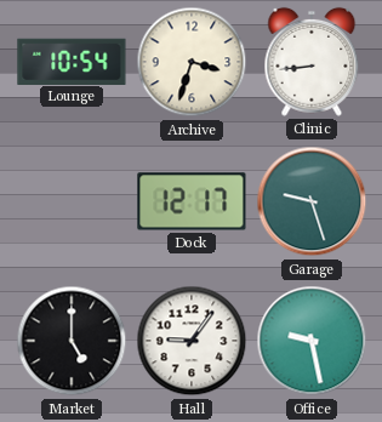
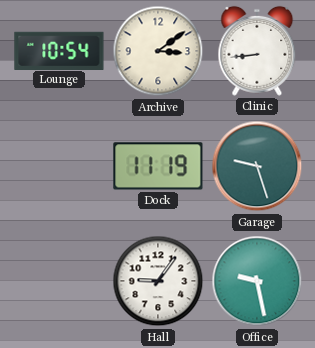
Archive: 3:33 -> 3:09 (158, 51)
Dock: 12:17 -> 11:19 (158, 166)
Market: 5:00 -> none (72, 341)
